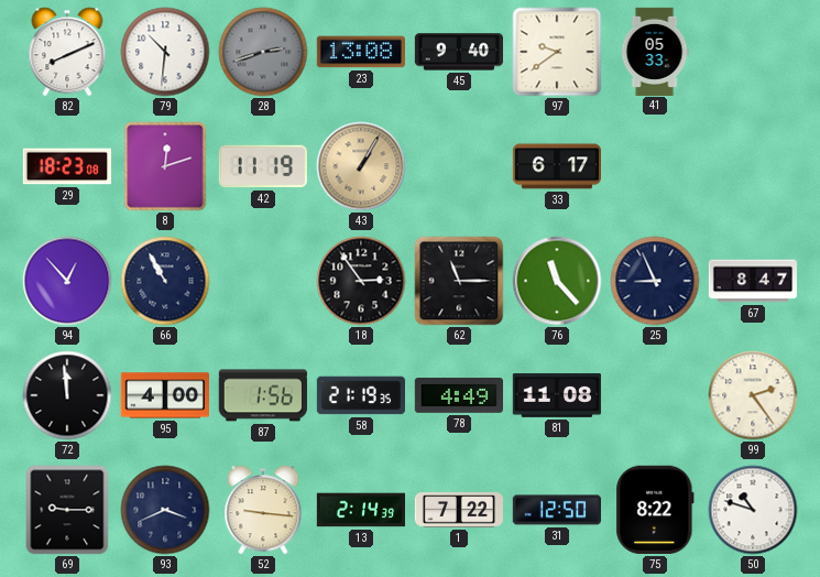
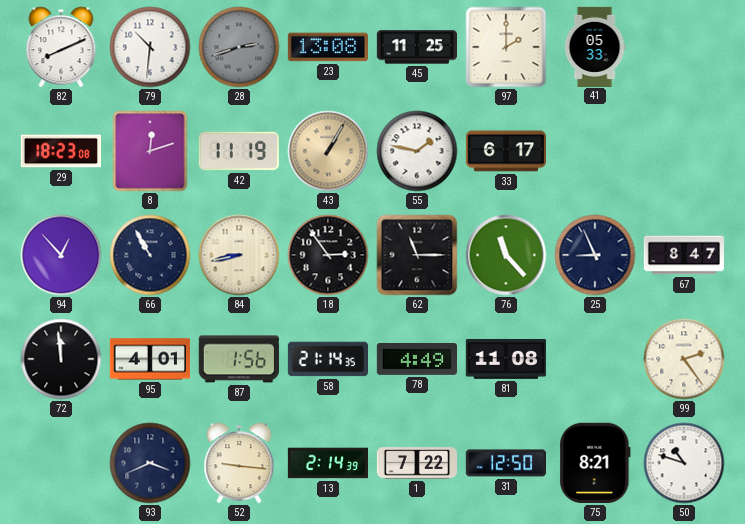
45: 9:40 -> 11:25 (416, 47)
97: 9:39 -> 2:00 (506, 47)
55: none -> 1:47 (417, 151)
84: none -> 8:43 (239, 255)
95: 4:00 -> 4:01 (149, 359)
58: 21:19 -> 21:14 (327, 359)
69: 9:15 -> none (67, 510)
75: 8:22 -> 8:21 (595, 463)
